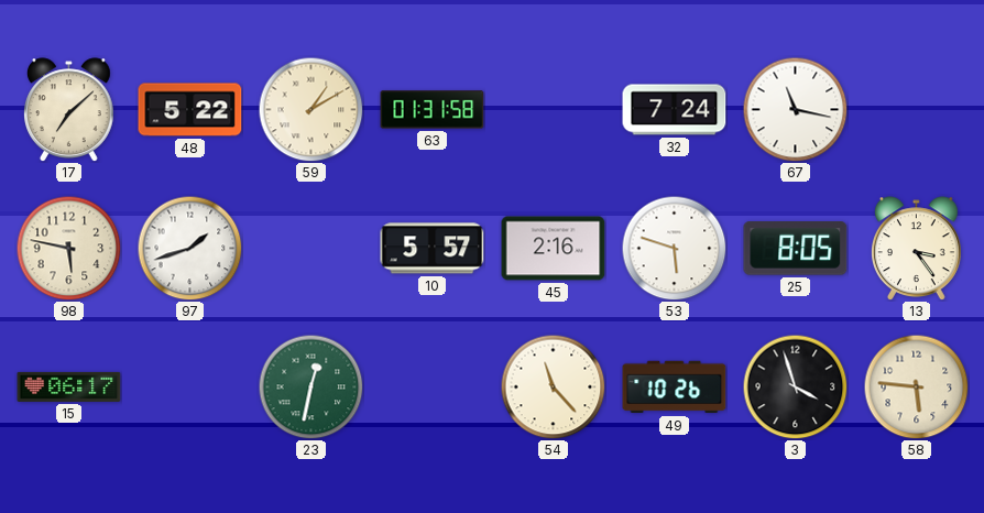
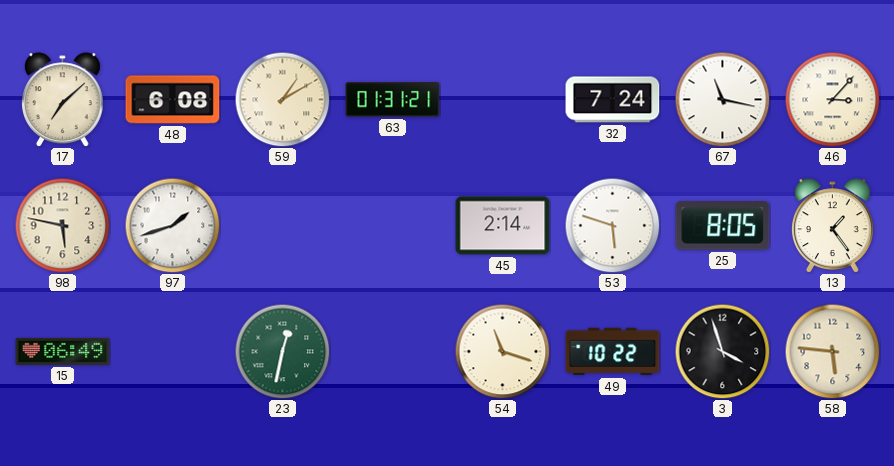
48: 5:22 -> 6:08 (173, 100)
63: 01:31:58 -> 01:31:21 (393, 100)
46: none -> 3:07 (832, 99)
10: 5:57 -> none (433, 249)
45: 2:16 -> 2:14 (503, 226)
13: 3:24 -> 1:24 (833, 226)
15: 06:17 -> 06:49 (63, 351)
54: 11:23 -> 11:18 (502, 351)
49: 10:26 -> 10:22 (613, 352)
